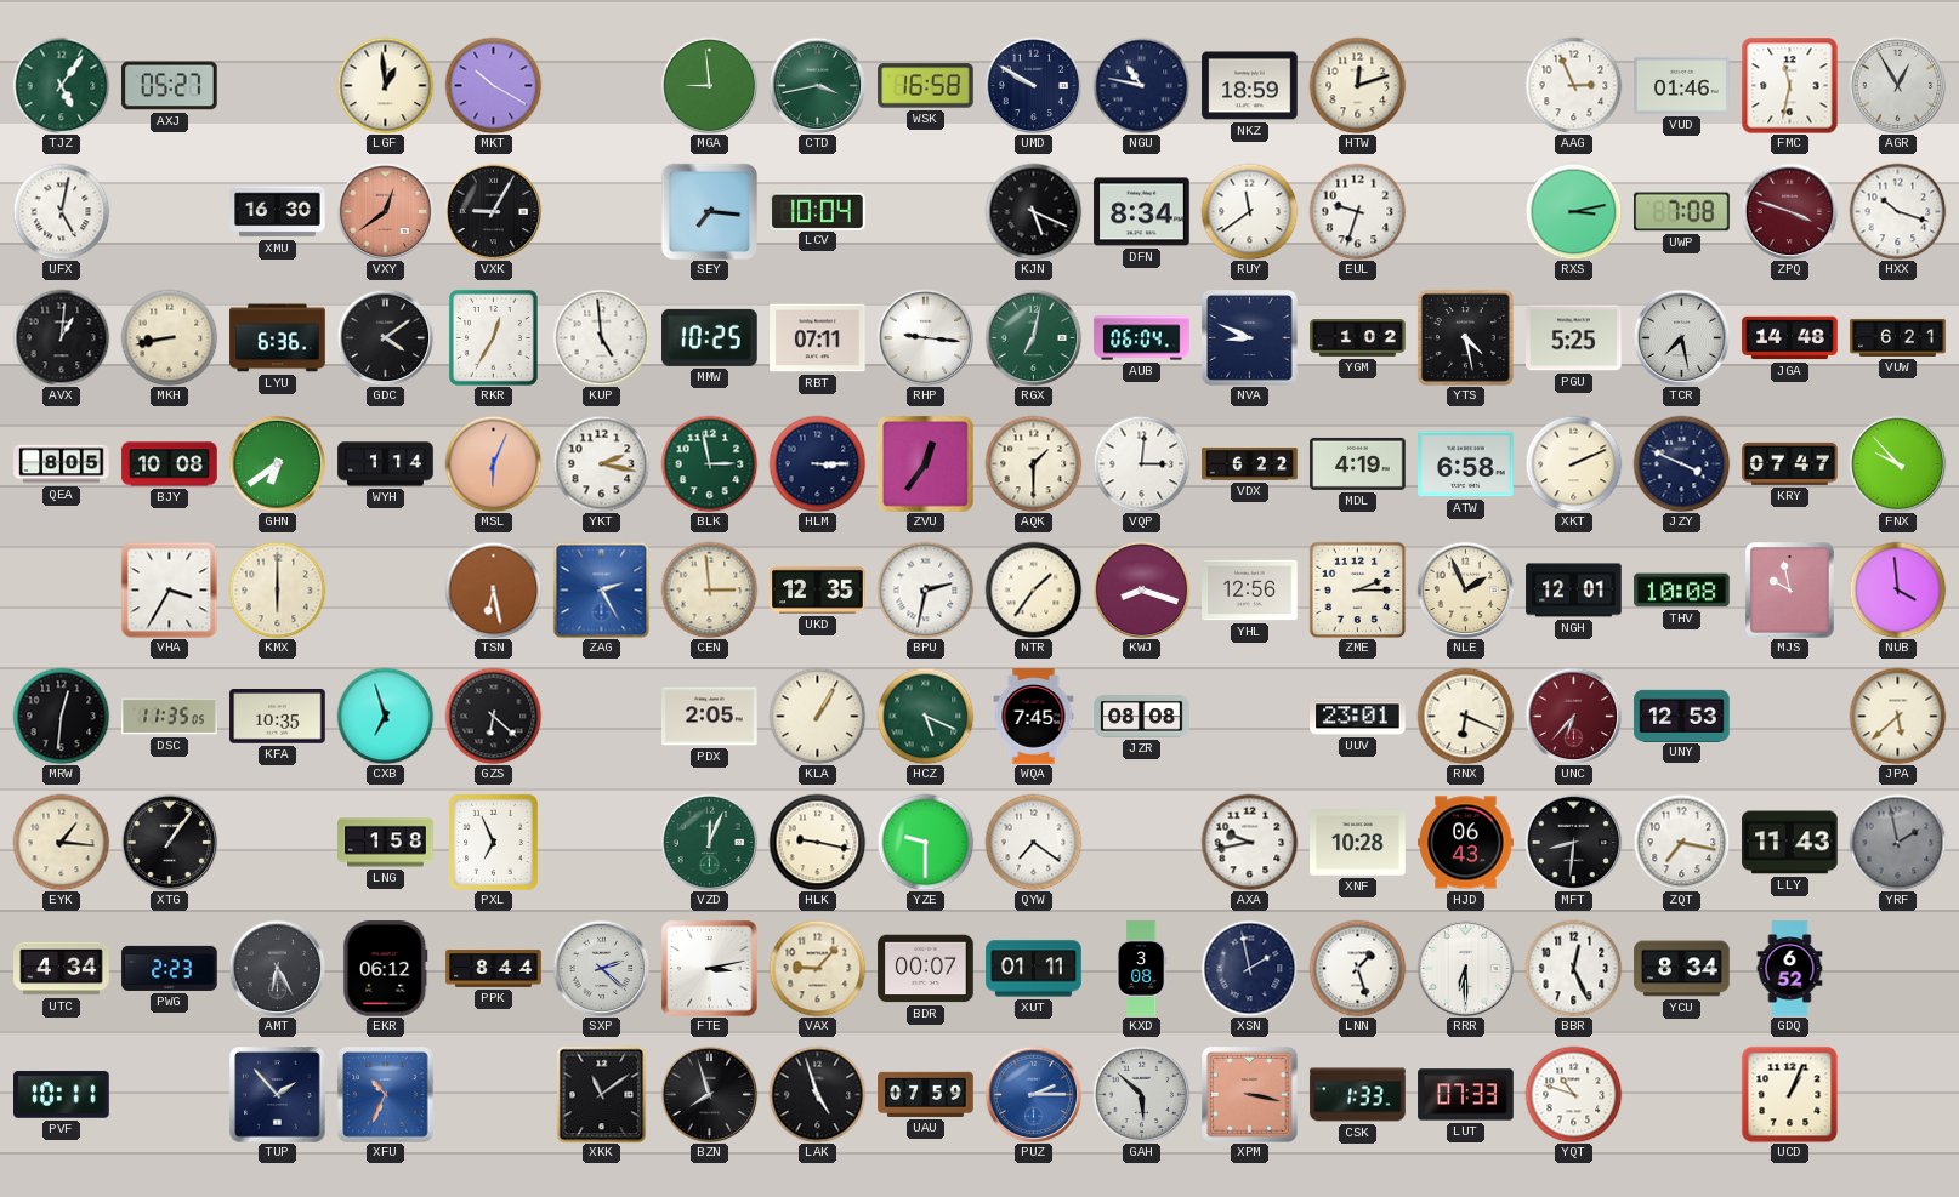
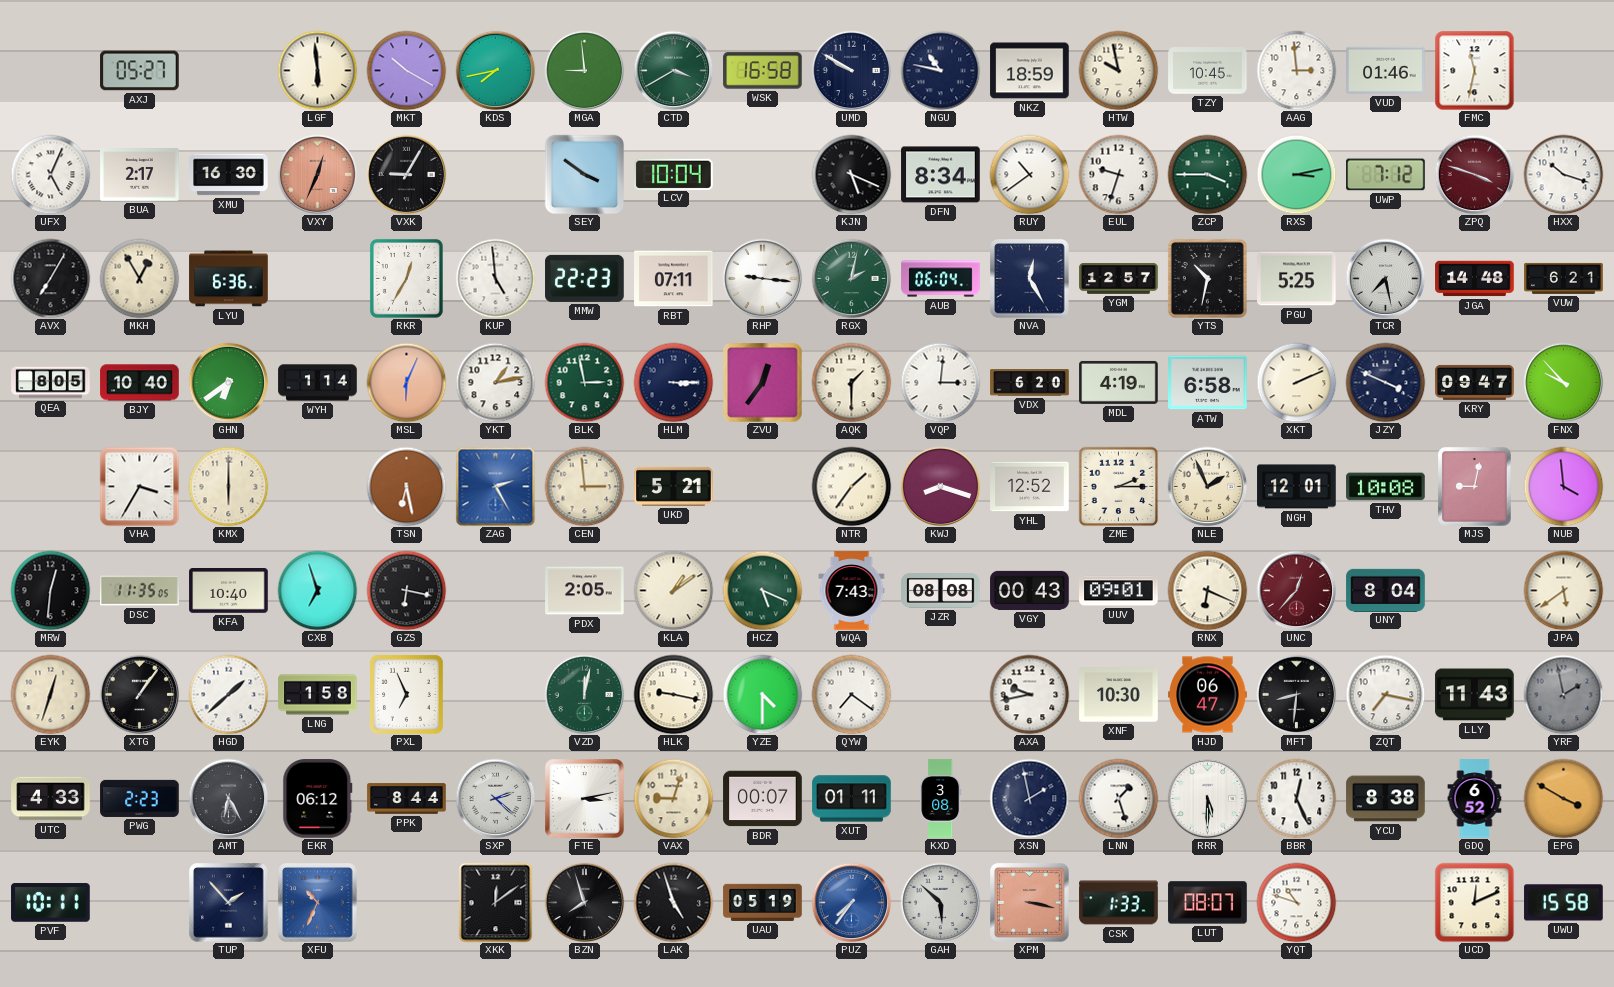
TJZ: 5:06 -> none (61, 85)
LGF: 12:59 -> 5:59 (317, 70)
KDS: none -> 7:43 (495, 70)
CTD: 3:43 -> 3:40 (673, 70)
HTW: 12:12 -> 9:58 (1118, 70)
TZY: none -> 10:45 (1208, 71)
AAG: 2:56 -> 2:59 (1296, 70)
AGR: 12:55 -> none (1897, 85)
UFX: 5:02 -> 5:04 (50, 174)
BUA: none -> 2:17 (140, 175)
VXY: 12:39 -> 12:34 (317, 174)
SEY: 7:16 -> 3:51 (584, 174)
RUY: 11:39 -> 10:39 (1029, 174)
ZCP: none -> 3:45 (1207, 174)
UWP: 7:08 -> 7:12 (1386, 175)
AVX: 1:01 -> 7:05 (50, 278)
MKH: 8:43 -> 12:55 (139, 278)
GDC: 4:09 -> none (385, 337)
MMW: 10:25 -> 22:23 (585, 278)
RGX: 7:02 -> 2:02 (851, 278)
NVA: 8:49 -> 12:25 (1030, 279)
YGM: 1:02 -> 12:57 (1119, 279)
YTS: 4:28 -> 10:32 (1207, 278)
BJY: 10:08 -> 10:40 (140, 383)
YKT: 2:17 -> 1:13 (495, 382)
VDX: 6:22 -> 6:20 (1030, 383)
KRY: 07:47 -> 09:47 (1475, 382)
UKD: 12:35 -> 5:21 (674, 486)
BPU: 2:32 -> none (925, 589)
YHL: 12:56 -> 12:52 (1030, 487)
MJS: 9:58 -> 9:02 (1475, 487)
KFA: 10:35 -> 10:40 (229, 591)
GZS: 6:22 -> 6:17 (406, 590)
KLA: 1:05 -> 1:09 (673, 590)
WQA: 7:45 -> 7:43 (852, 591)
VGY: none -> 00:43 (1030, 590)
UUV: 23:01 -> 09:01 (1119, 591)
UNC: 6:37 -> 12:37 (1296, 590)
UNY: 12:53 -> 8:04 (1386, 590)
JPA: 5:38 -> 5:39 (1563, 590)
EYK: 1:16 -> 12:33 (50, 694)
HGD: none -> 1:38 (228, 694)
VZD: 12:04 -> 12:02 (584, 694)
YZE: 9:30 -> 4:30 (762, 694)
XNF: 10:28 -> 10:30 (1119, 695)
HJD: 06:43 -> 06:47 (1208, 695)
UTC: 4:34 -> 4:33 (51, 799)
VAX: 9:07 -> 9:03 (673, 798)
RRR: 6:30 -> 5:30 (1207, 798)
YCU: 8:34 -> 8:38 (1386, 799)
EPG: none -> 3:50 (1563, 798)
XKK: 11:09 -> 12:09 (496, 902)
UAU: 07:59 -> 05:19 (763, 902)
PUZ: 2:15 -> 7:36 (851, 902)
LUT: 07:33 -> 08:07 (1208, 903)
UCD: 1:04 -> 12:11 (1474, 902)
UWU: none -> 15:58 (1564, 903)
